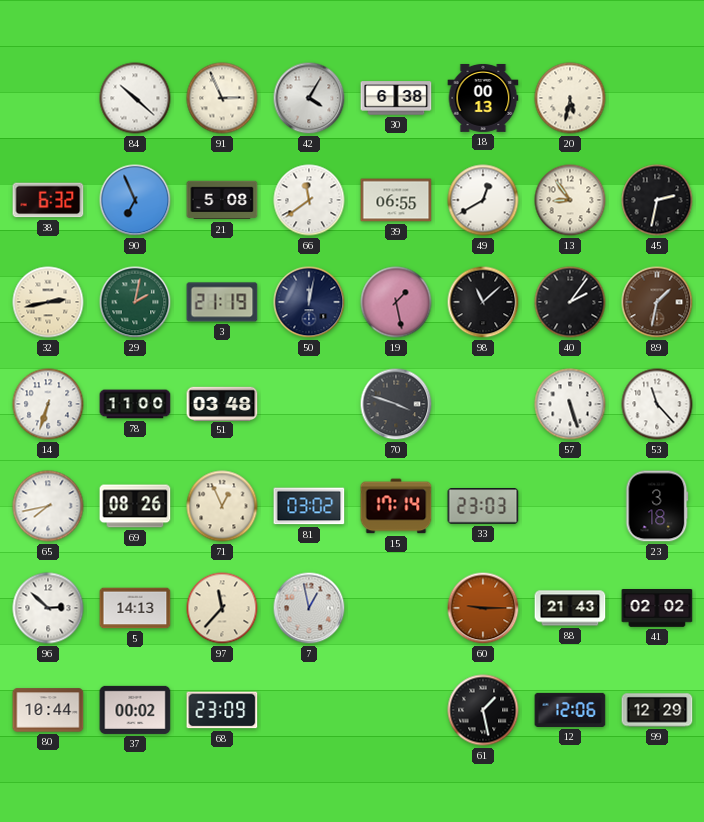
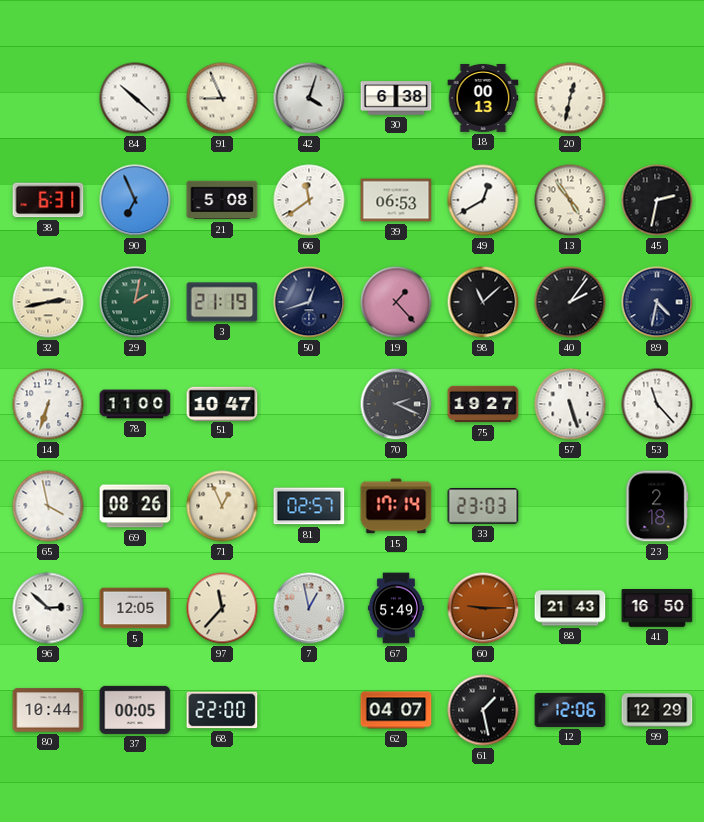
91: 2:56 -> 8:56 (222, 98)
42: 4:05 -> 4:03 (309, 98)
20: 5:32 -> 12:32 (570, 98)
38: 6:32 -> 6:31 (48, 200)
39: 06:55 -> 06:53 (396, 200)
13: 8:54 -> 4:54 (570, 200)
50: 12:02 -> 12:42 (309, 302)
19: 1:28 -> 1:23 (396, 302)
89: 1:32 -> 4:32 (657, 302)
89 dial: brown -> navy (657, 302)
51: 03:48 -> 10:47 (222, 403)
70: 3:48 -> 2:19 (396, 404)
75: none -> 19:27 (483, 404)
65: 7:43 -> 3:58 (48, 506)
81: 03:02 -> 02:57 (309, 506)
23: 3:18 -> 2:18 (657, 506)
5: 14:13 -> 12:05 (135, 608)
67: none -> 5:49 (396, 608)
41: 02:02 -> 16:50 (657, 609)
37: 00:02 -> 00:05 (135, 710)
68: 23:09 -> 22:00 (222, 710)
62: none -> 04:07 (396, 710)
